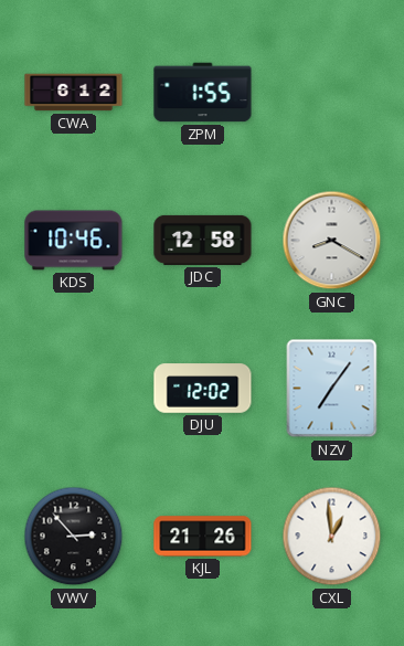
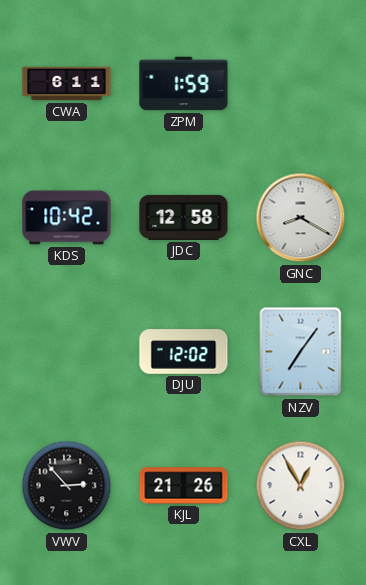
CWA: 6:12 -> 6:11 (67, 84)
ZPM: 1:55 -> 1:59 (184, 84)
KDS: 10:46 -> 10:42 (67, 218)
CXL: 12:59 -> 12:55 (301, 486)
